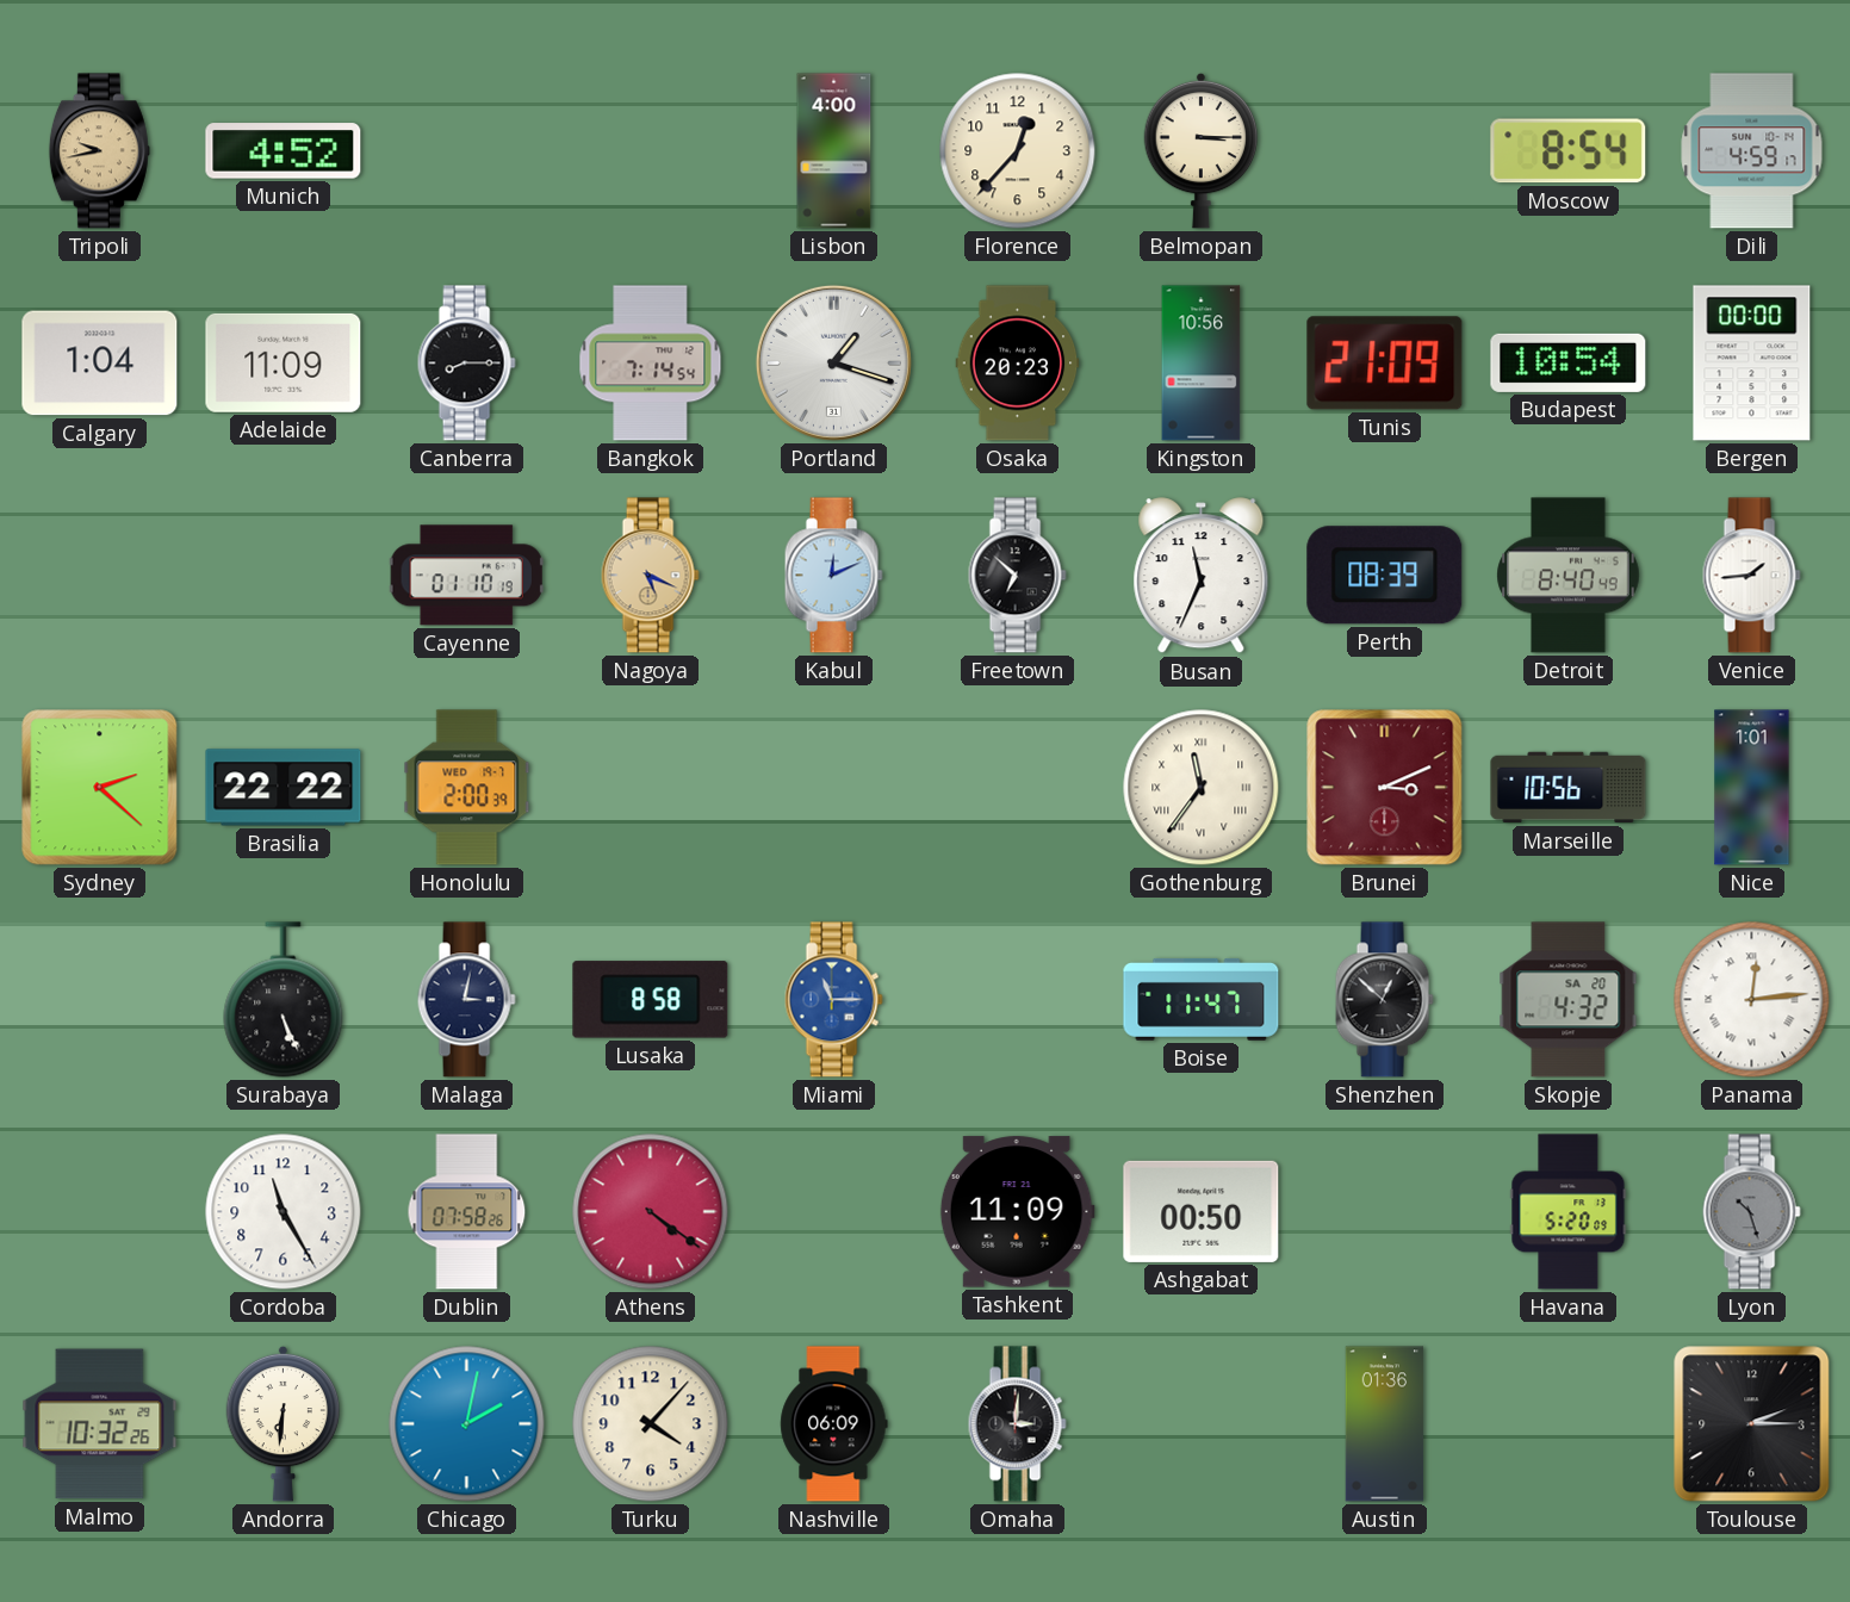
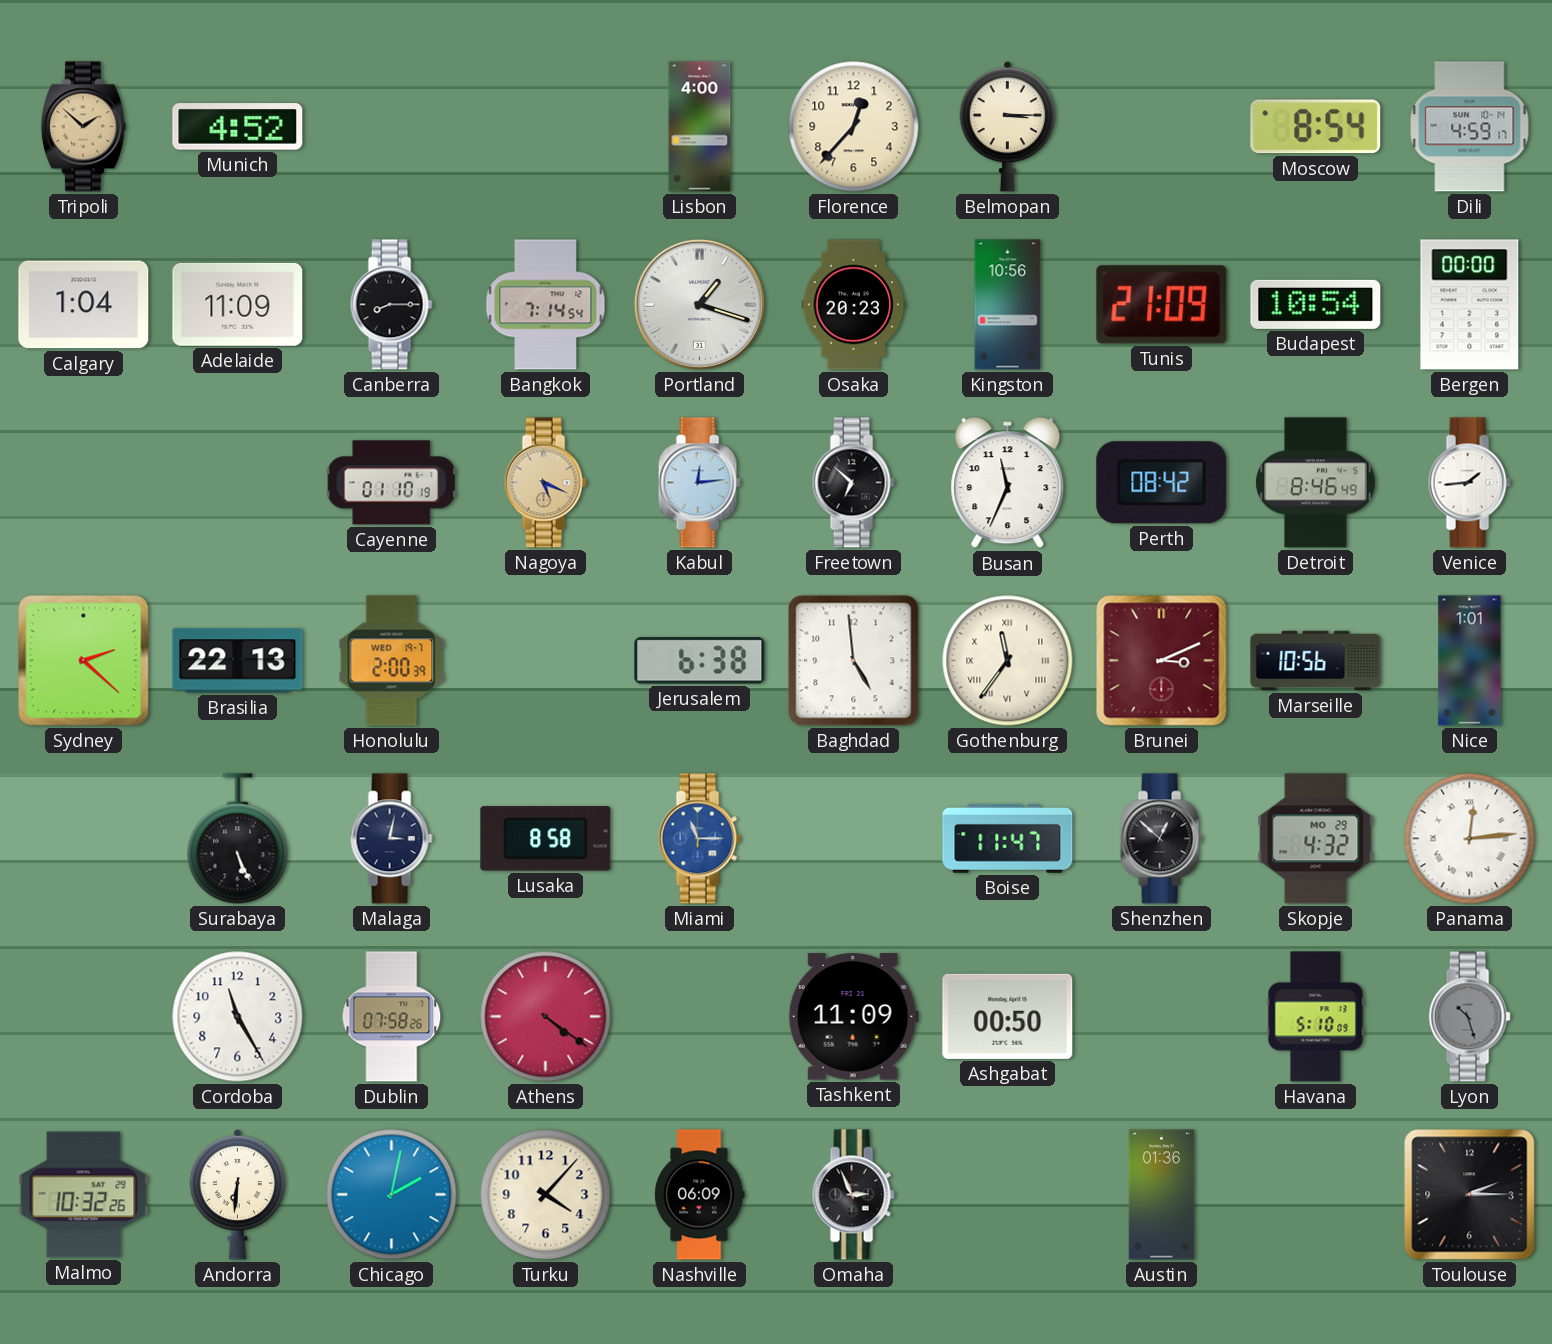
Tripoli: 9:43 -> 1:52 (83, 127)
Kabul: 12:11 -> 12:14 (699, 483)
Perth: 08:39 -> 08:42 (1162, 483)
Detroit: 8:40 -> 8:46 (1316, 483)
Brasilia: 22:22 -> 22:13 (238, 661)
Jerusalem: none -> 6:38 (700, 661)
Baghdad: none -> 4:59 (854, 661)
Skopje date: SA 20 -> MO 29 (1316, 839)
Havana: 5:20 -> 5:10 (1316, 1017)
Omaha: 3:01 -> 2:56 (853, 1195)
